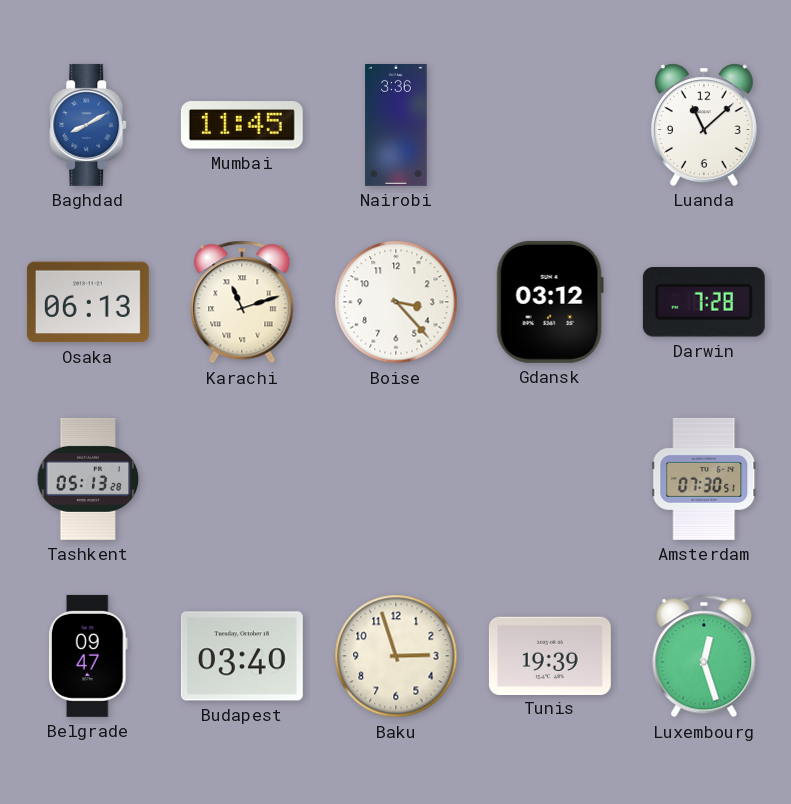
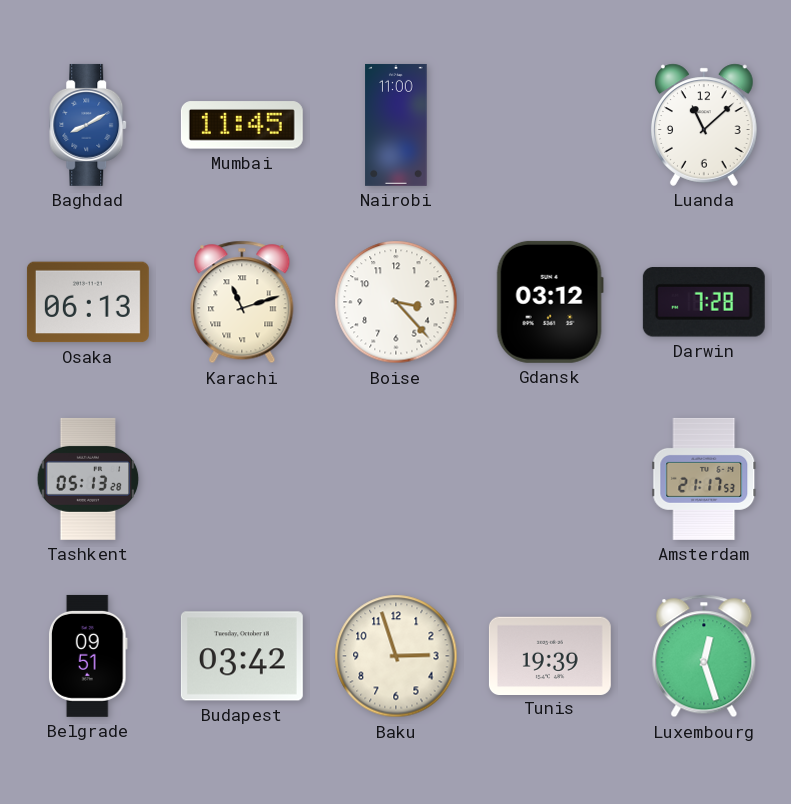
Nairobi: 3:36 -> 11:00 (396, 125)
Amsterdam: 07:30 -> 21:17 (704, 479)
Belgrade: 09:47 -> 09:51 (89, 656)
Budapest: 03:40 -> 03:42 (242, 656)
